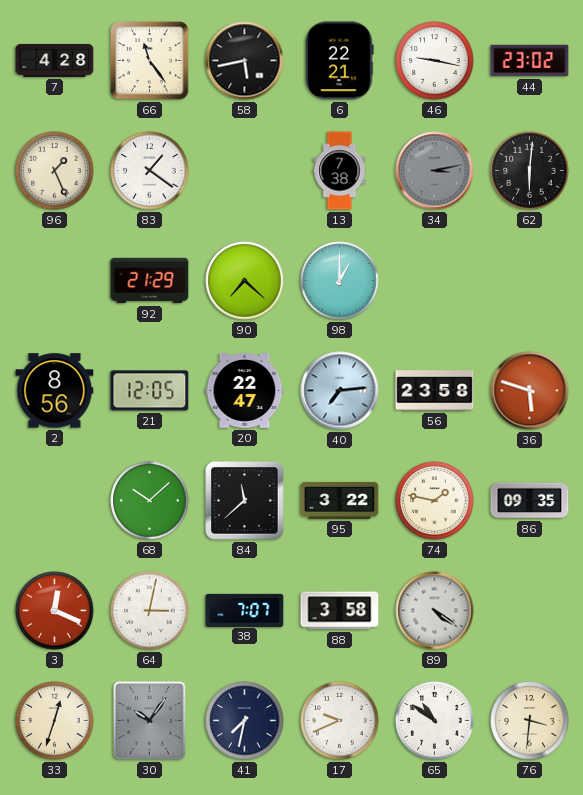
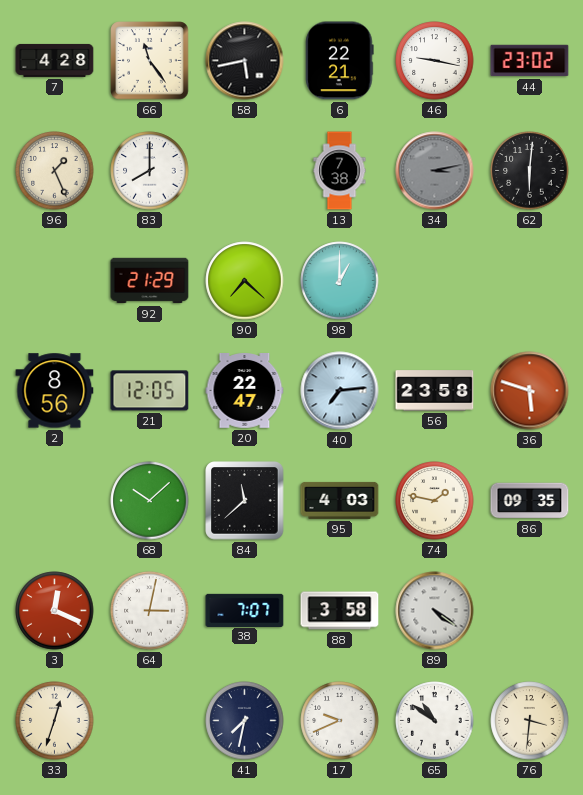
83: 1:21 -> 8:00 (150, 171)
95: 3:22 -> 4:03 (340, 500)
30: 10:06 -> none (150, 721)
